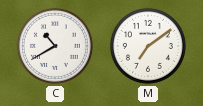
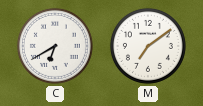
C: 10:40 -> 6:40 (55, 46)
